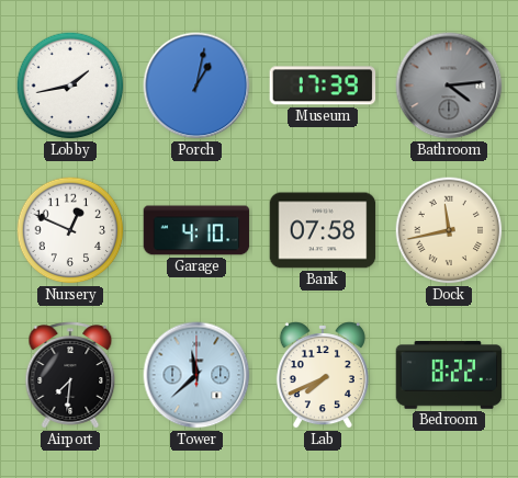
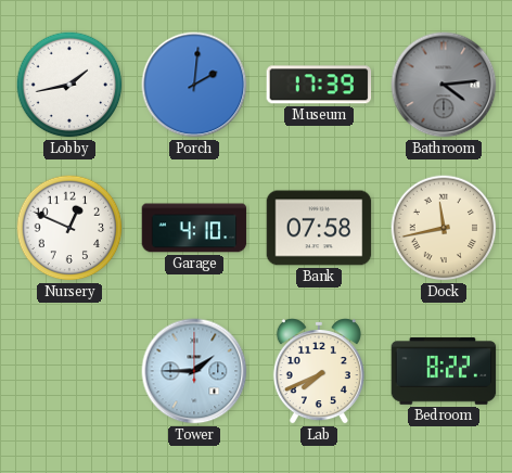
Porch: 1:02 -> 2:01 (194, 85)
Airport: 7:31 -> none (70, 375)
Tower: 11:38 -> 1:45 (194, 371)
